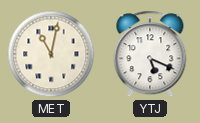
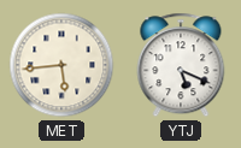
MET: 11:02 -> 5:44 (61, 65)
